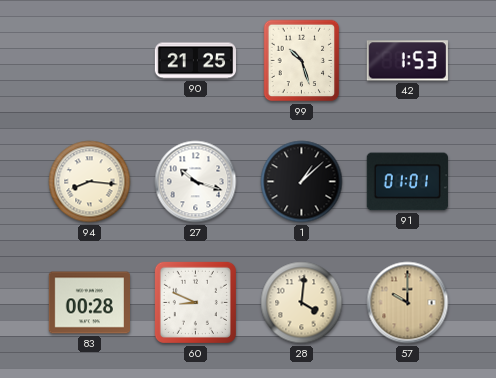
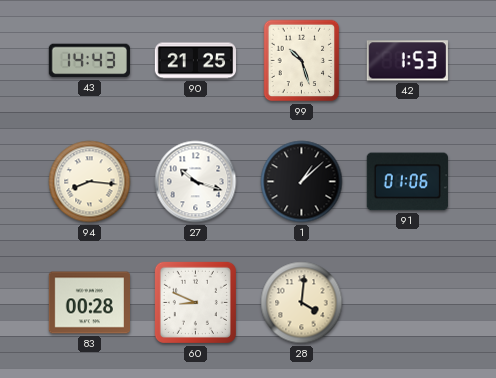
43: none -> 14:43 (89, 61)
91: 01:01 -> 01:06 (407, 182)
57: 10:00 -> none (408, 303)
